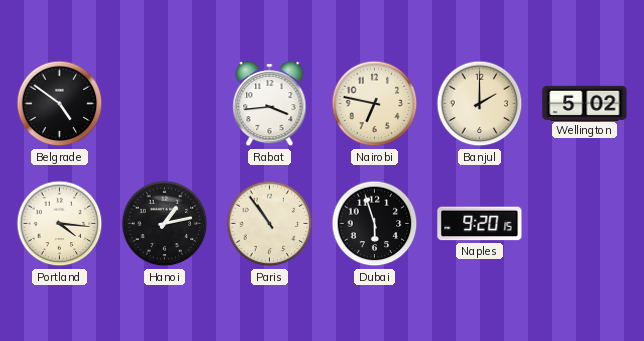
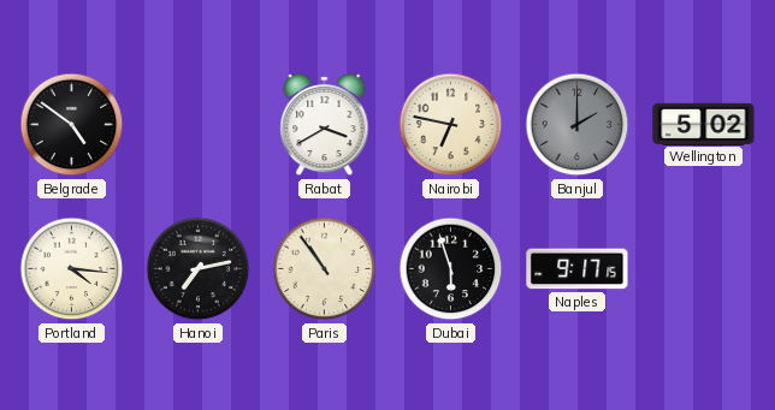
Rabat: 3:44 -> 3:40 (325, 125)
Banjul dial: cream -> grey (578, 125)
Hanoi: 1:13 -> 7:13 (199, 269)
Naples: 9:20 -> 9:17 (578, 269)
